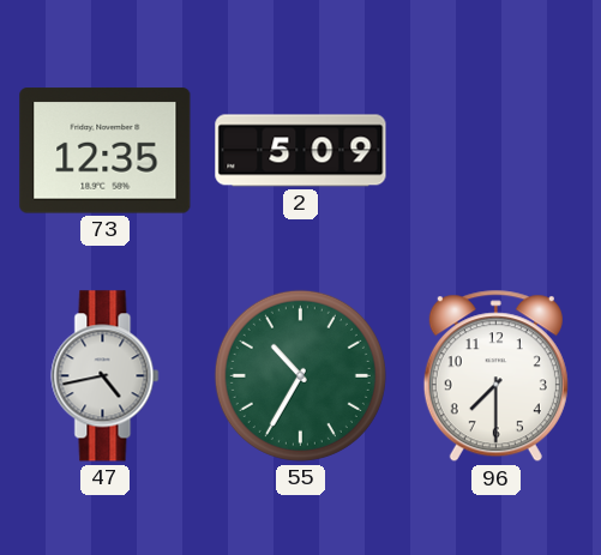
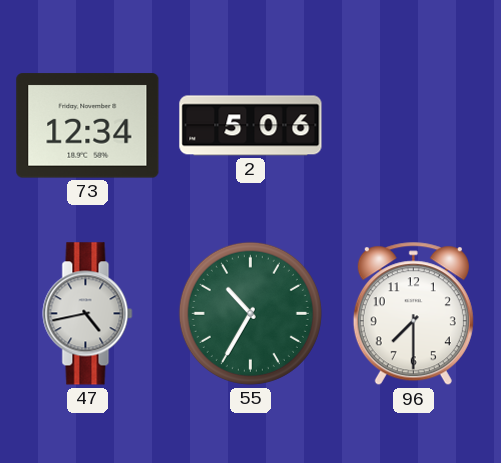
73: 12:35 -> 12:34 (88, 126)
2: 5:09 -> 5:06 (251, 126)
